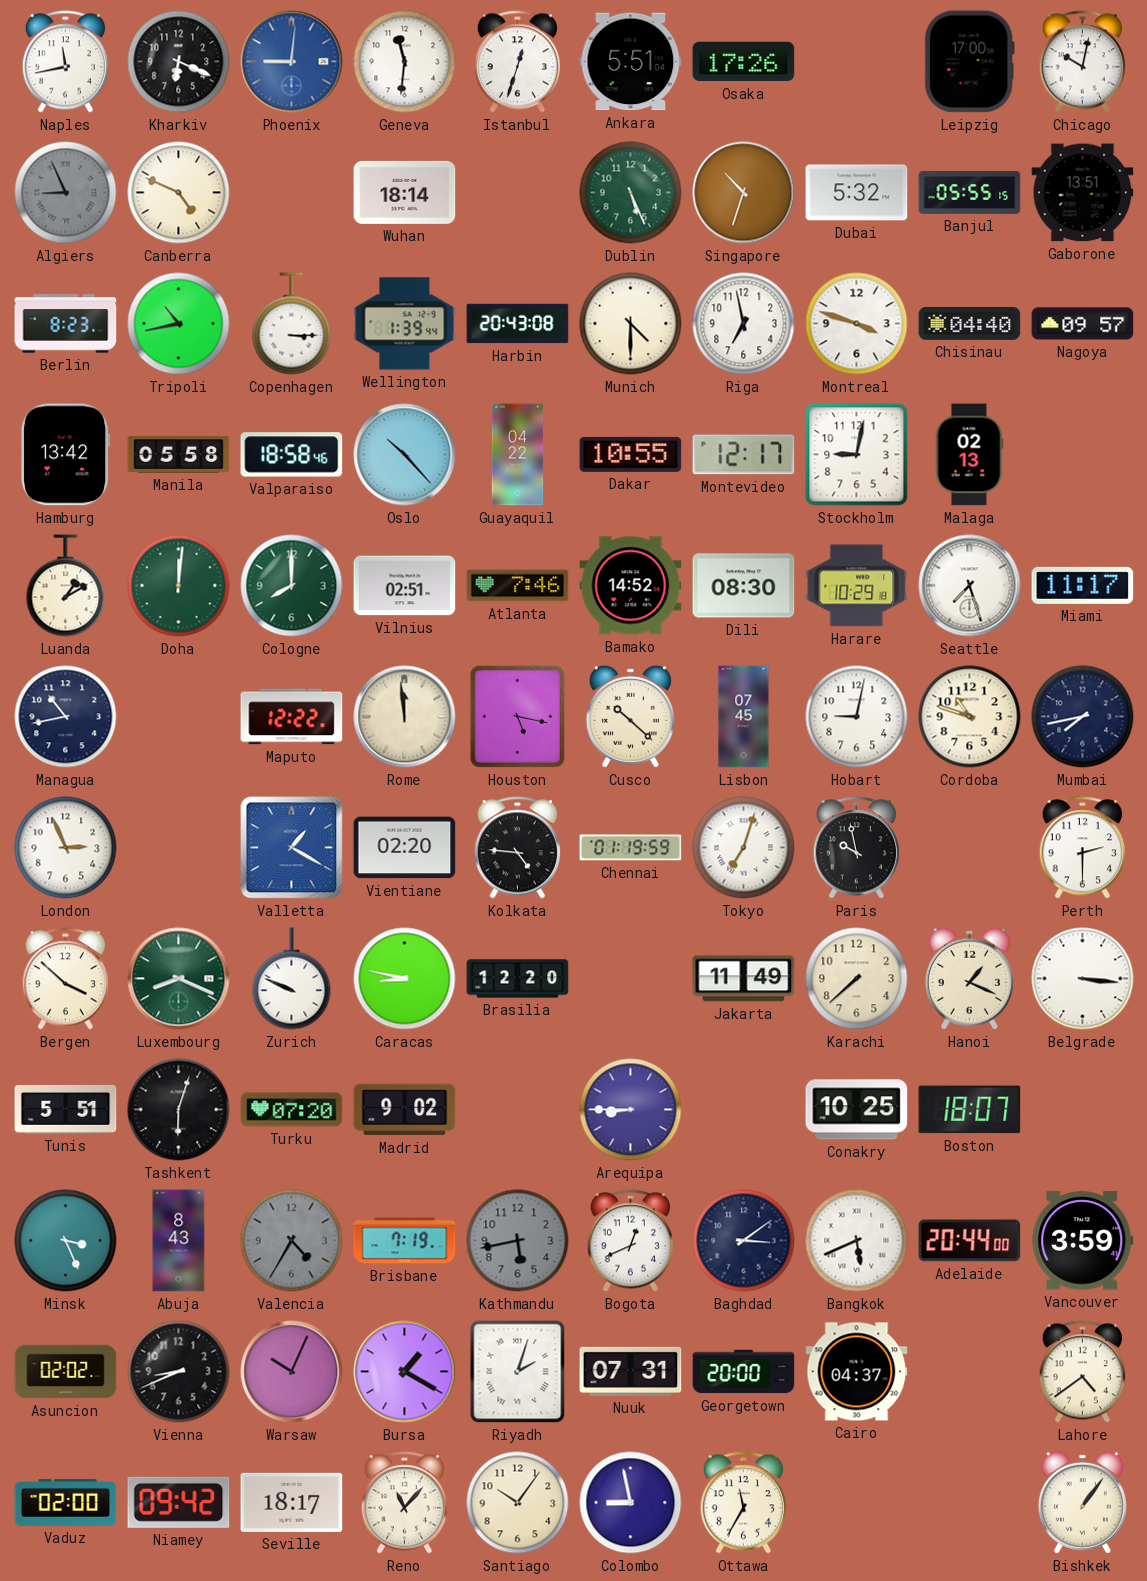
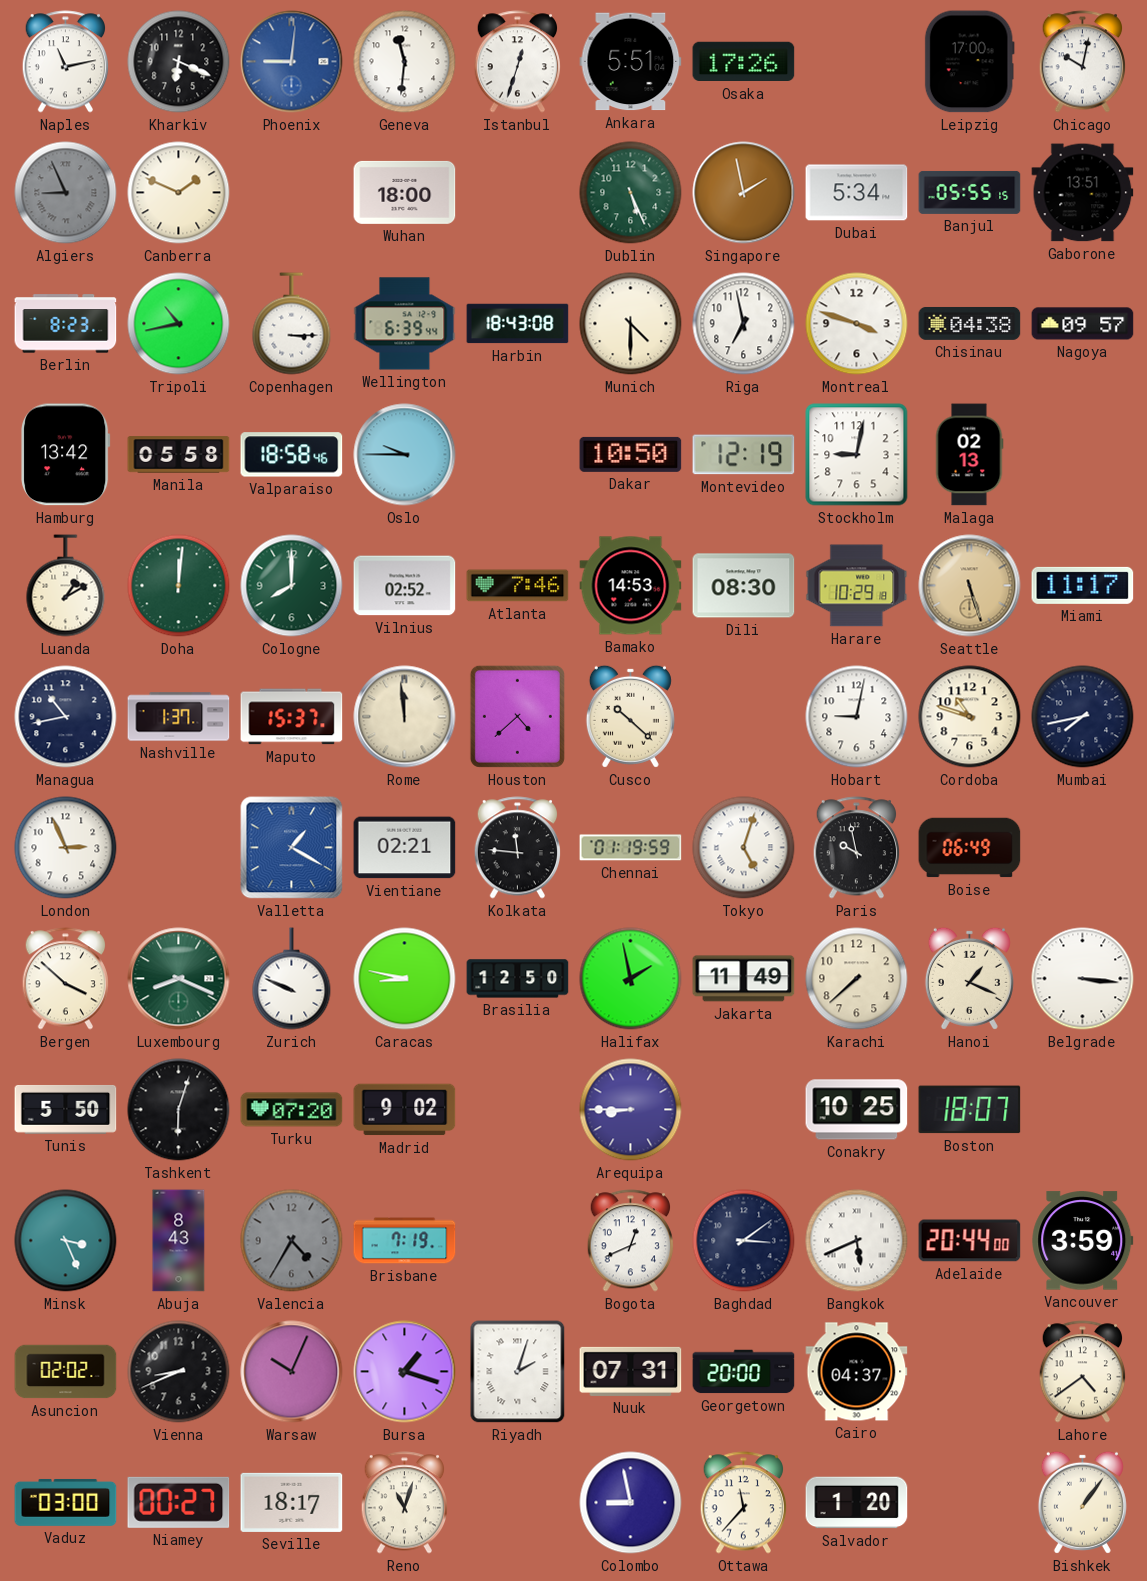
Naples: 11:43 -> 11:13 (65, 62)
Canberra: 4:49 -> 1:49 (179, 193)
Wuhan: 18:14 -> 18:00 (405, 192)
Singapore: 10:33 -> 1:58 (744, 193)
Dubai: 5:32 -> 5:34 (857, 193)
Wellington: 1:39 -> 6:39 (405, 324)
Harbin: 20:43 -> 18:43 (518, 324)
Chisinau: 04:40 -> 04:38 (970, 323)
Oslo: 10:23 -> 9:45 (405, 455)
Guayaquil: 04:22 -> none (518, 455)
Dakar: 10:55 -> 10:50 (631, 454)
Montevideo: 12:17 -> 12:19 (744, 455)
Vilnius: 02:51 -> 02:52 (405, 586)
Bamako: 14:52 -> 14:53 (631, 586)
Seattle: 7:27 -> 5:27 (970, 586)
Seattle dial: white -> champagne (970, 586)
Nashville: none -> 1:37 (179, 717)
Maputo: 12:22 -> 15:37 (292, 717)
Houston: 5:17 -> 4:38 (517, 716)
Lisbon: 07:45 -> none (744, 717)
Vientiane: 02:20 -> 02:21 (405, 848)
Kolkata: 4:46 -> 11:46 (517, 848)
Tokyo: 7:03 -> 5:03 (744, 848)
Boise: none -> 06:49 (970, 848)
Perth: 2:30 -> none (1082, 848)
Brasilia: 12:20 -> 12:50 (518, 979)
Halifax: none -> 1:58 (631, 979)
Tunis: 5:51 -> 5:50 (66, 1109)
Kathmandu: 5:43 -> none (518, 1241)
Bursa: 1:20 -> 1:18 (405, 1372)
Vaduz: 02:00 -> 03:00 (66, 1502)
Niamey: 09:42 -> 00:27 (179, 1502)
Reno: 11:07 -> 11:03 (404, 1503)
Santiago: 10:06 -> none (518, 1503)
Ottawa: 11:35 -> 11:37 (743, 1503)
Salvador: none -> 1:20 (857, 1503)
